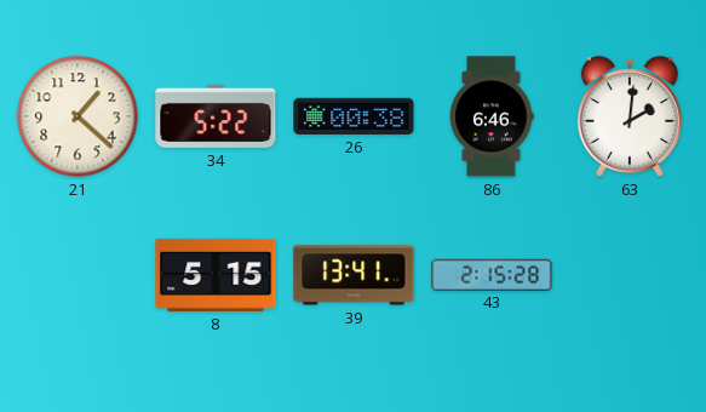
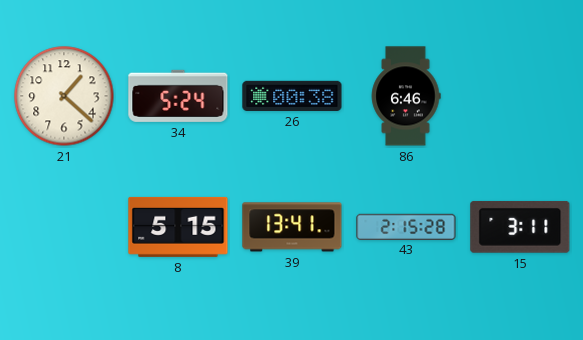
34: 5:22 -> 5:24 (178, 96)
63: 2:01 -> none (630, 116)
15: none -> 3:11 (520, 227)
